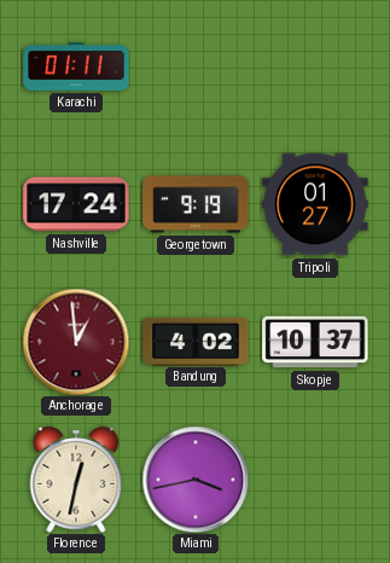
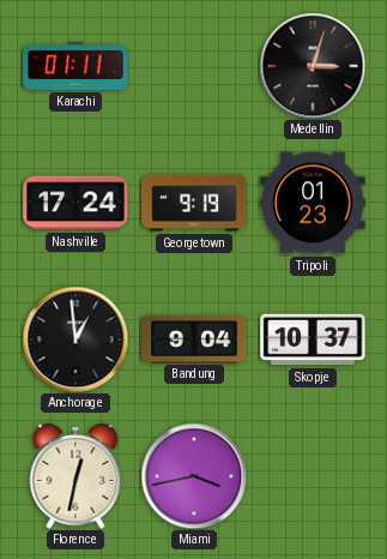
Medellin: none -> 3:03 (313, 66)
Tripoli: 01:27 -> 01:23 (313, 203)
Anchorage dial: burgundy -> black (75, 339)
Bandung: 4:02 -> 9:04 (194, 338)
